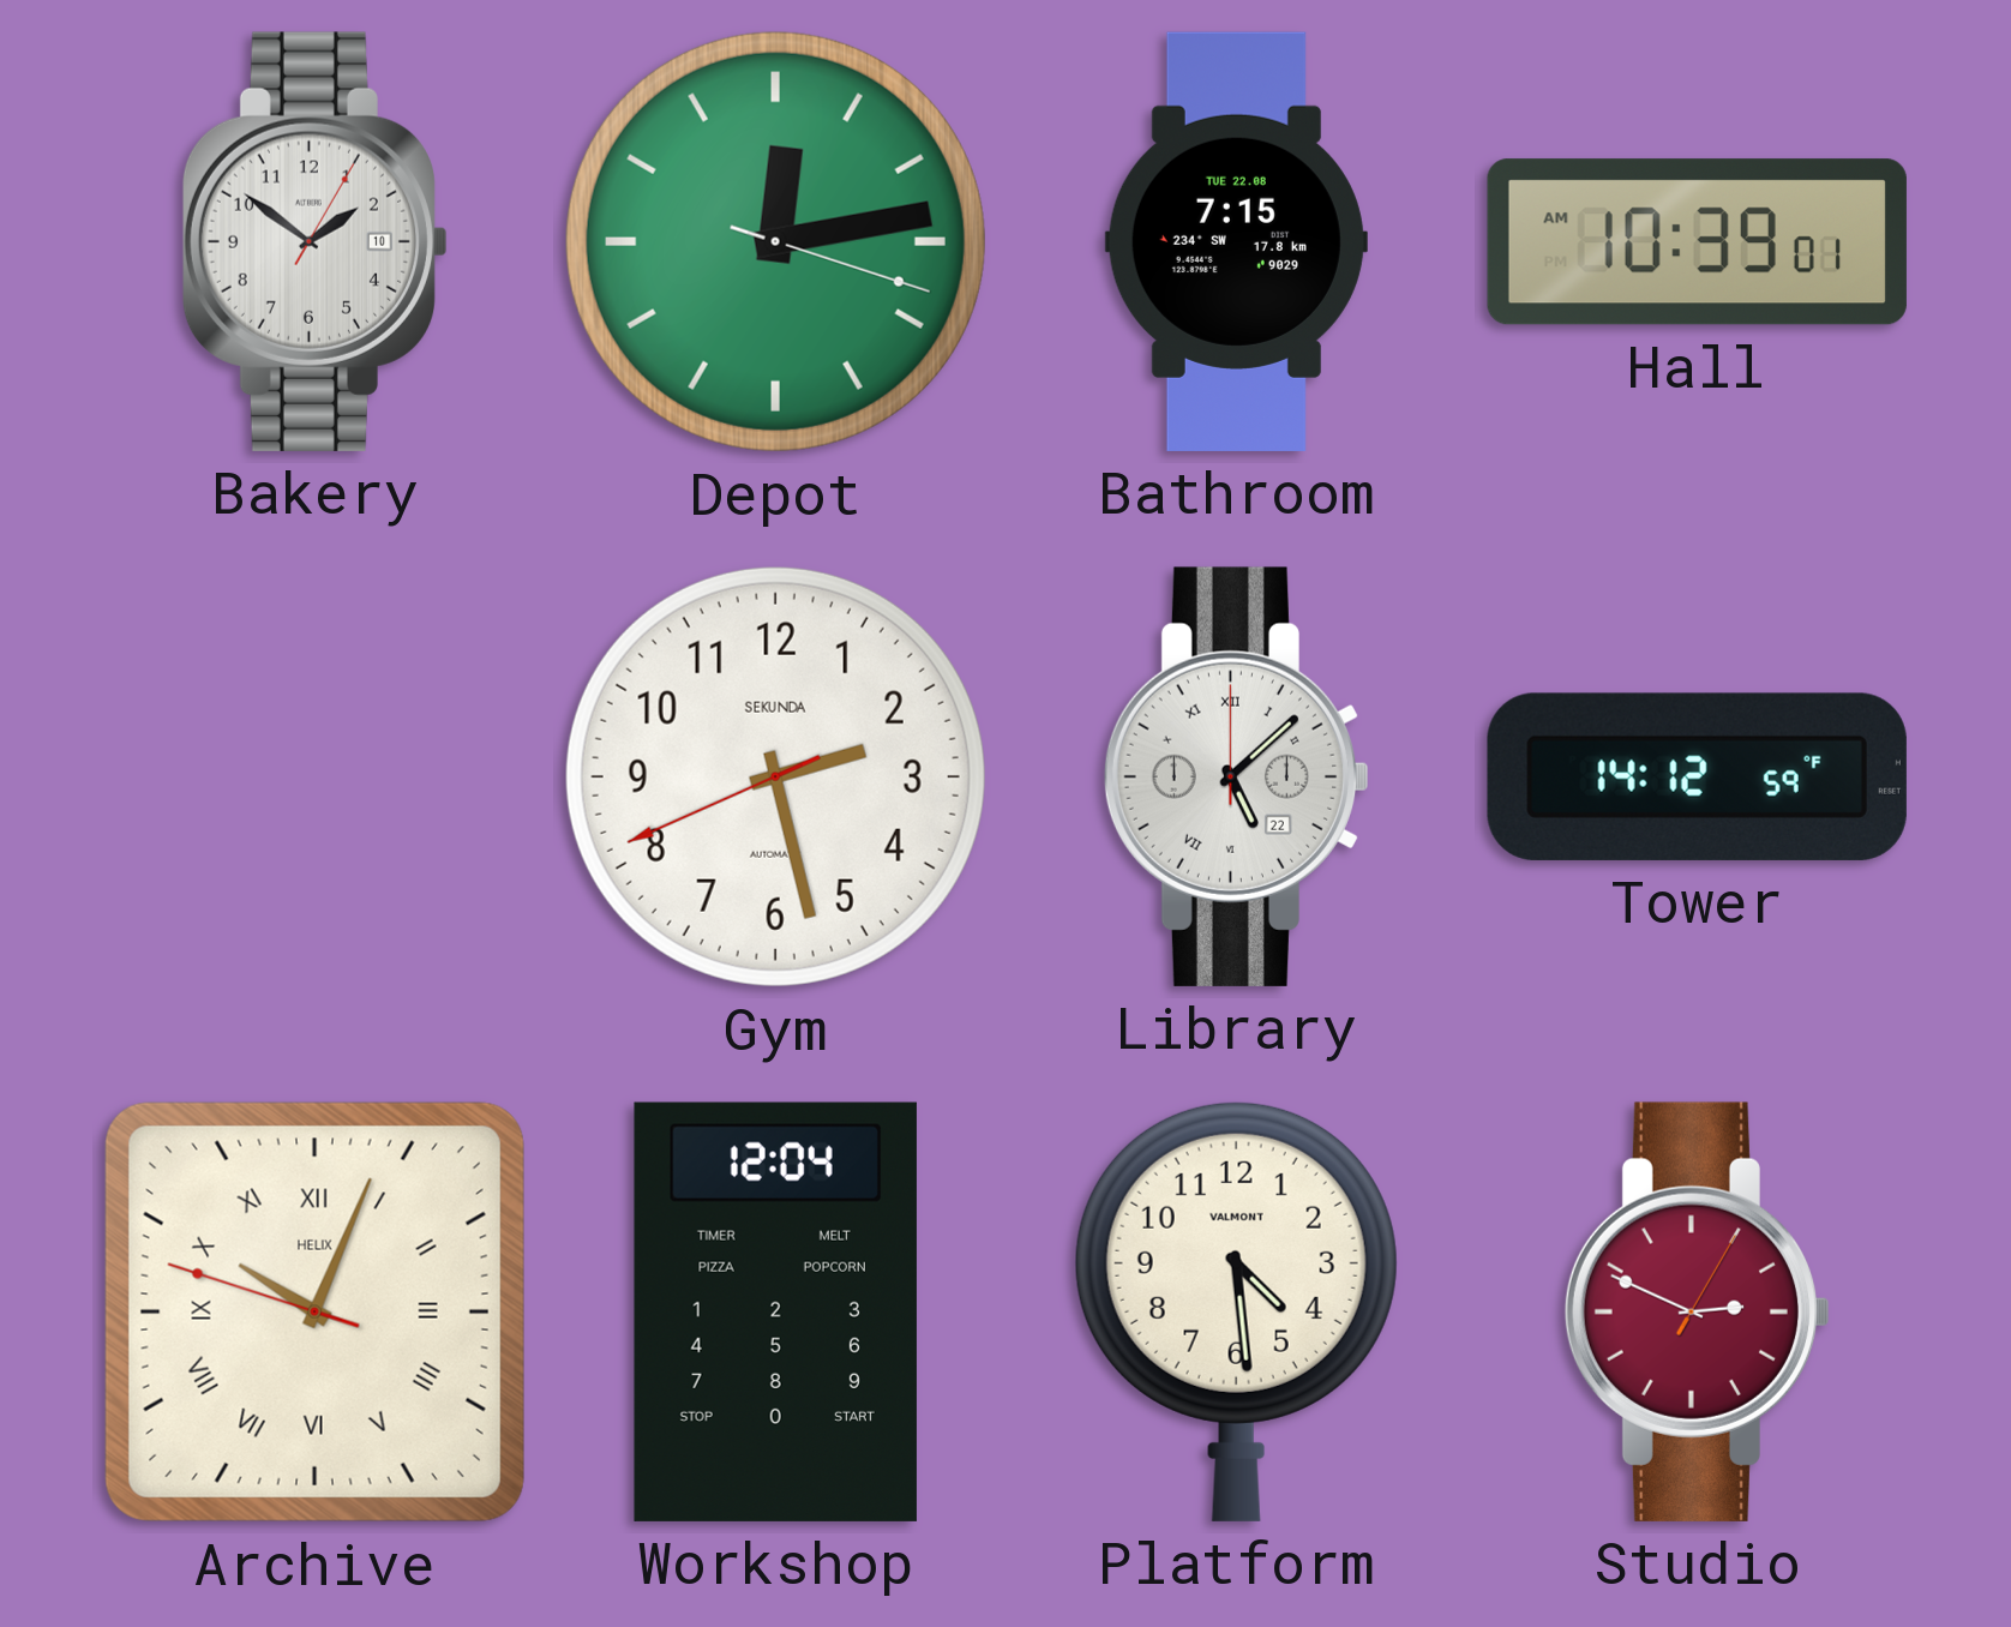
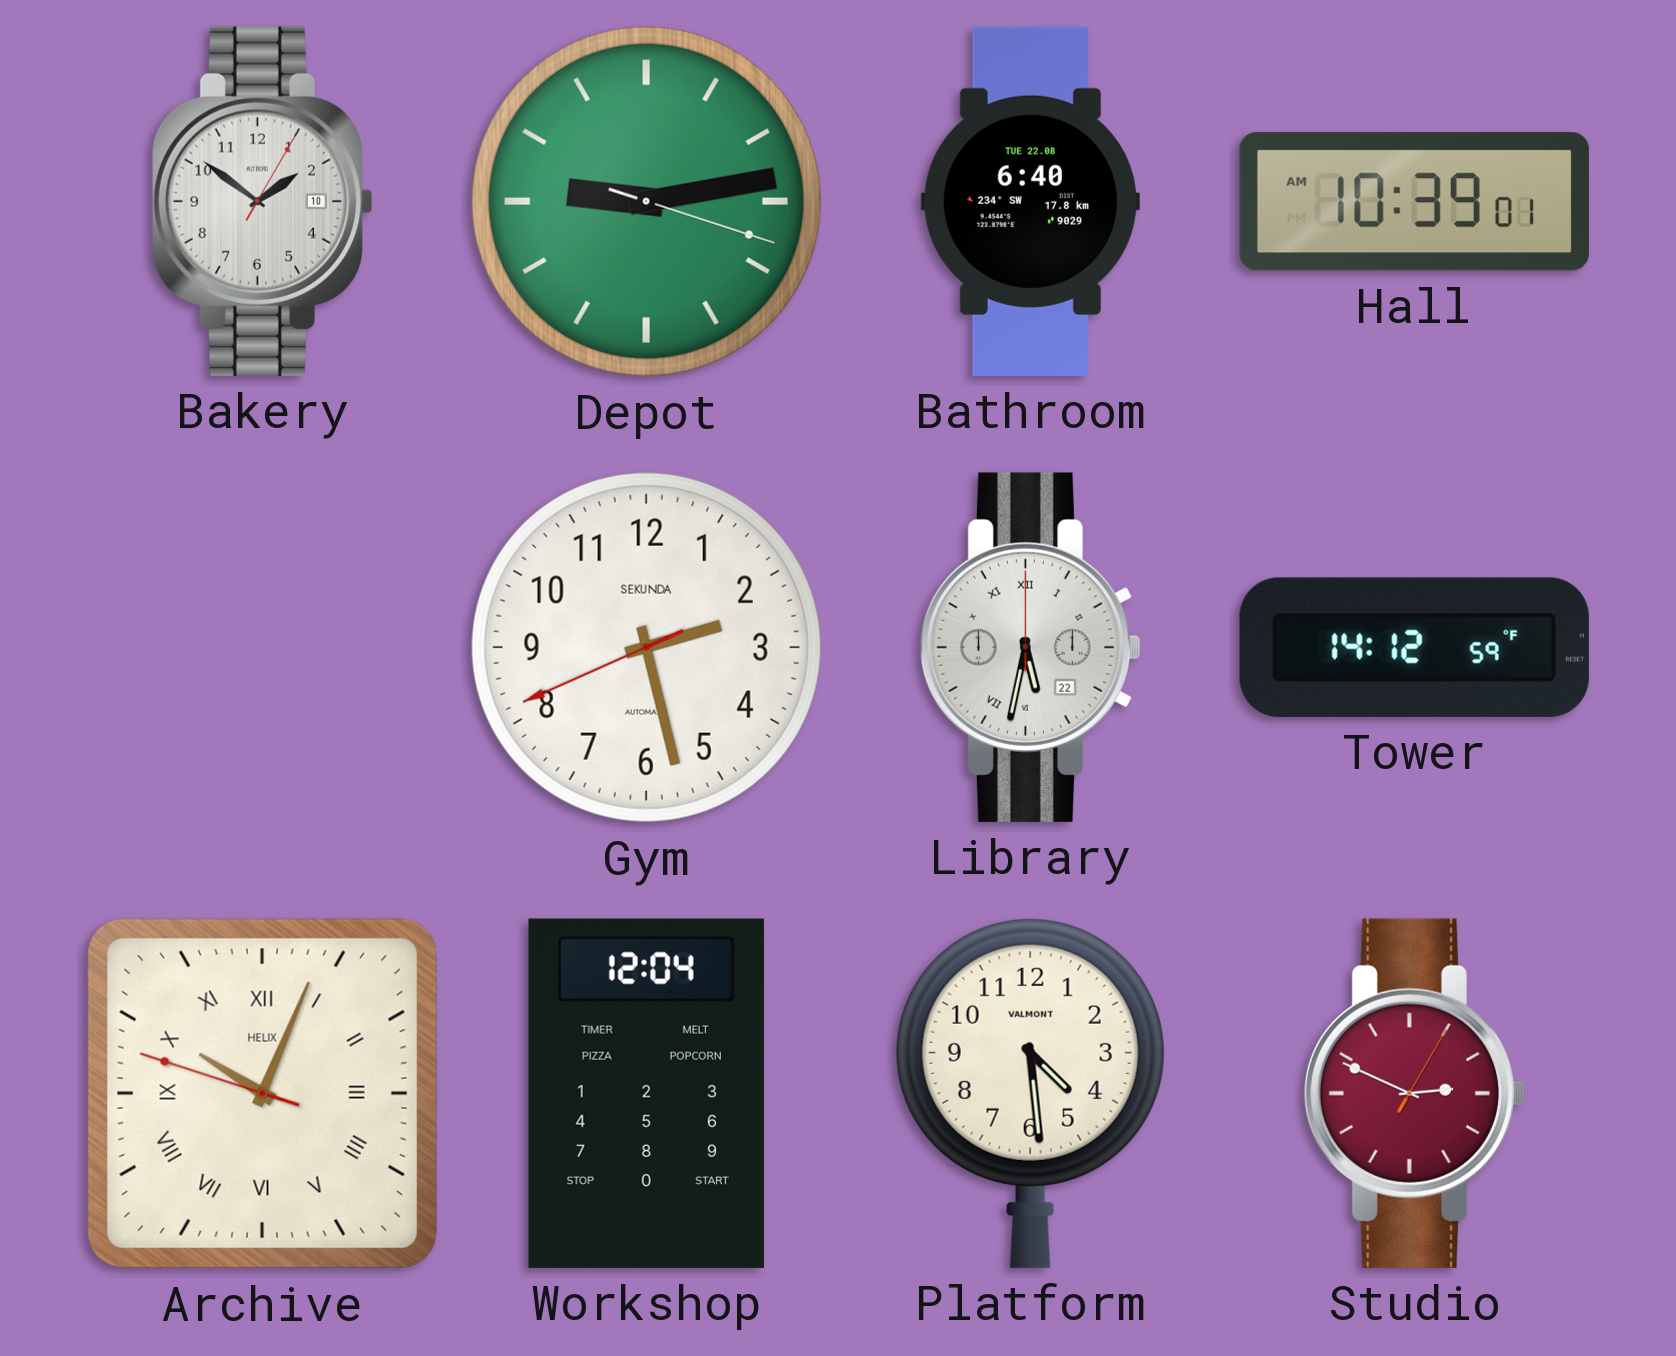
Depot: 12:13 -> 9:13 (646, 201)
Bathroom: 7:15 -> 6:40 (1030, 201)
Library: 5:08 -> 5:32 (1030, 647)
